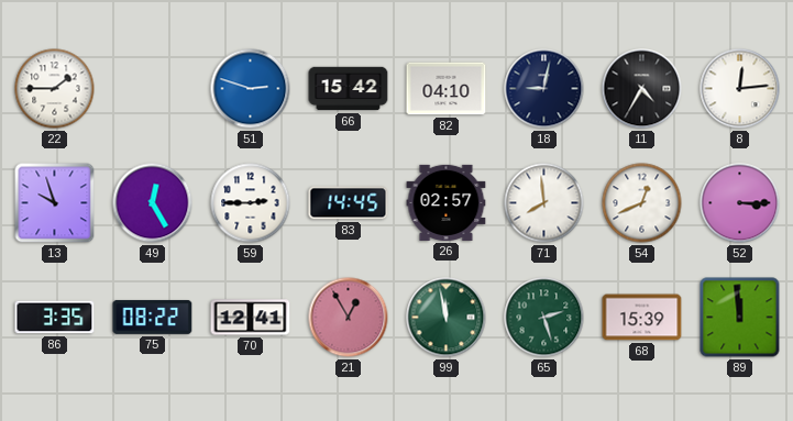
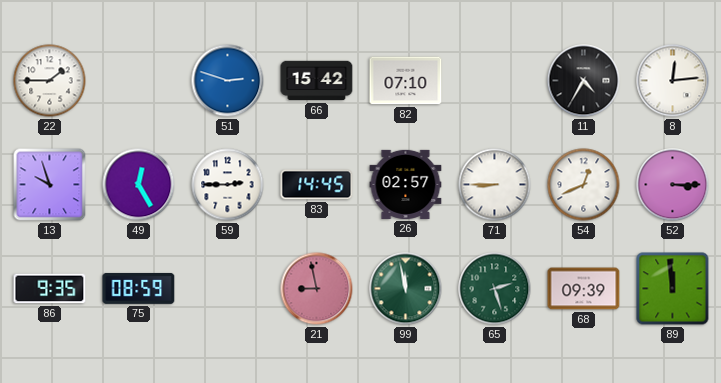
82: 04:10 -> 07:10 (406, 81)
18: 9:02 -> none (544, 89)
71: 7:59 -> 8:45 (495, 185)
86: 3:35 -> 9:35 (50, 289)
75: 08:22 -> 08:59 (139, 288)
70: 12:41 -> none (251, 318)
21: 12:55 -> 8:58 (317, 289)
68: 15:39 -> 09:39 (584, 289)
